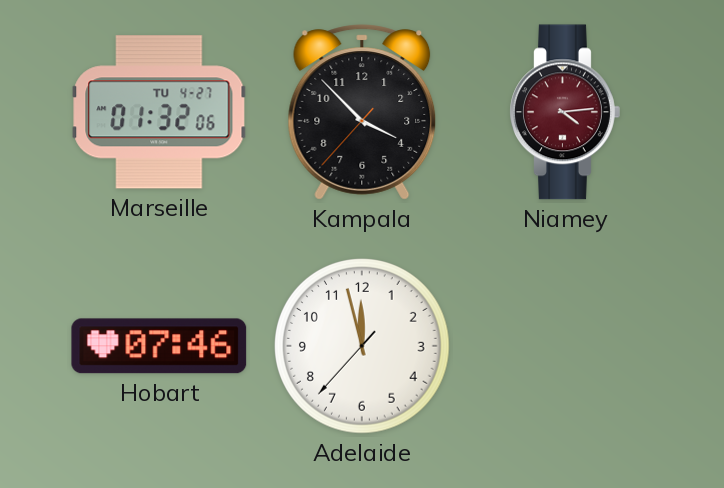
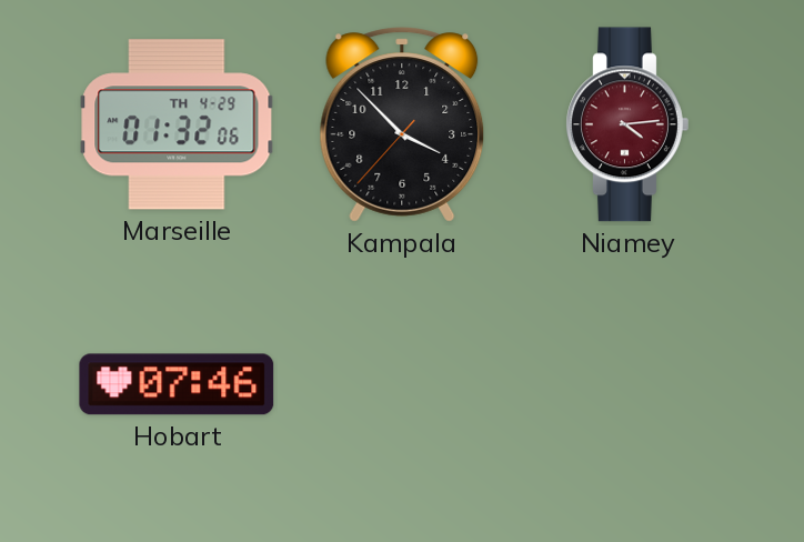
Marseille date: TU 4-27 -> TH 4-29 (177, 124)
Adelaide: 11:57 -> none (363, 347)
